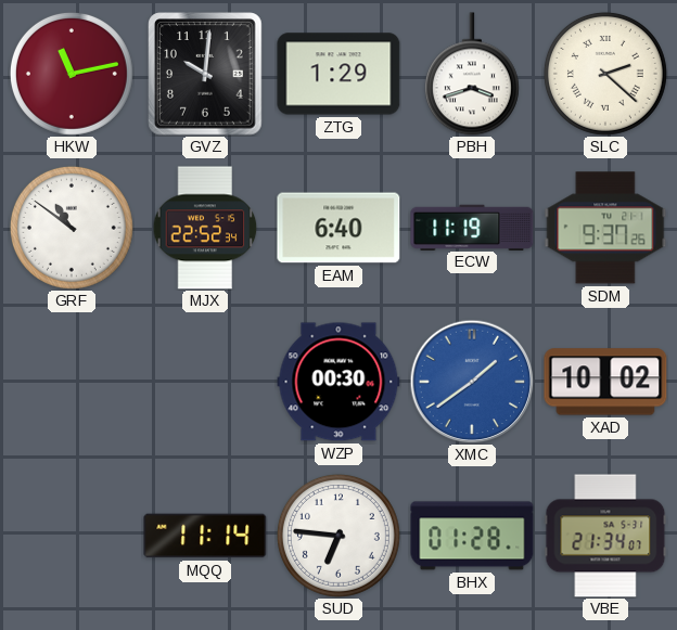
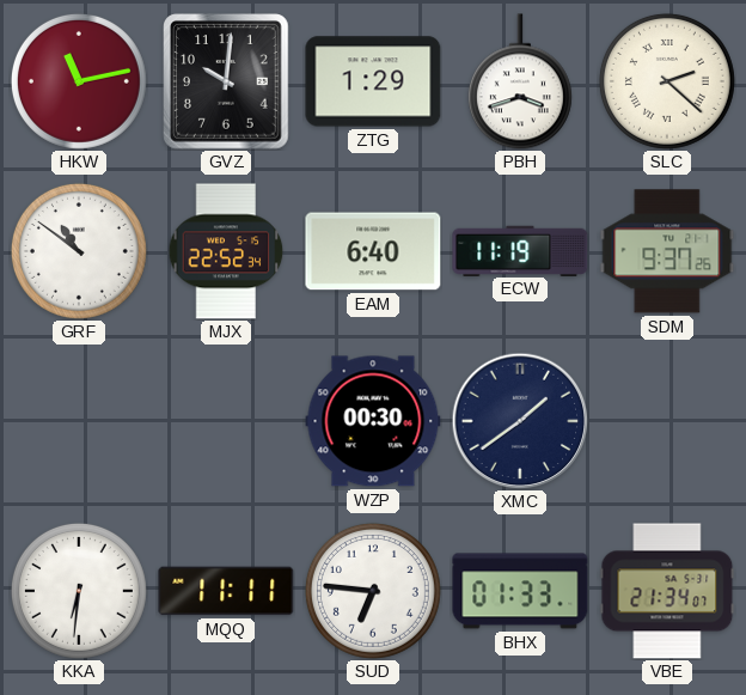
XMC dial: blue -> navy (520, 421)
XAD: 10:02 -> none (605, 382)
KKA: none -> 6:31 (79, 591)
MQQ: 11:14 -> 11:11 (226, 591)
BHX: 01:28 -> 01:33 (520, 591)
